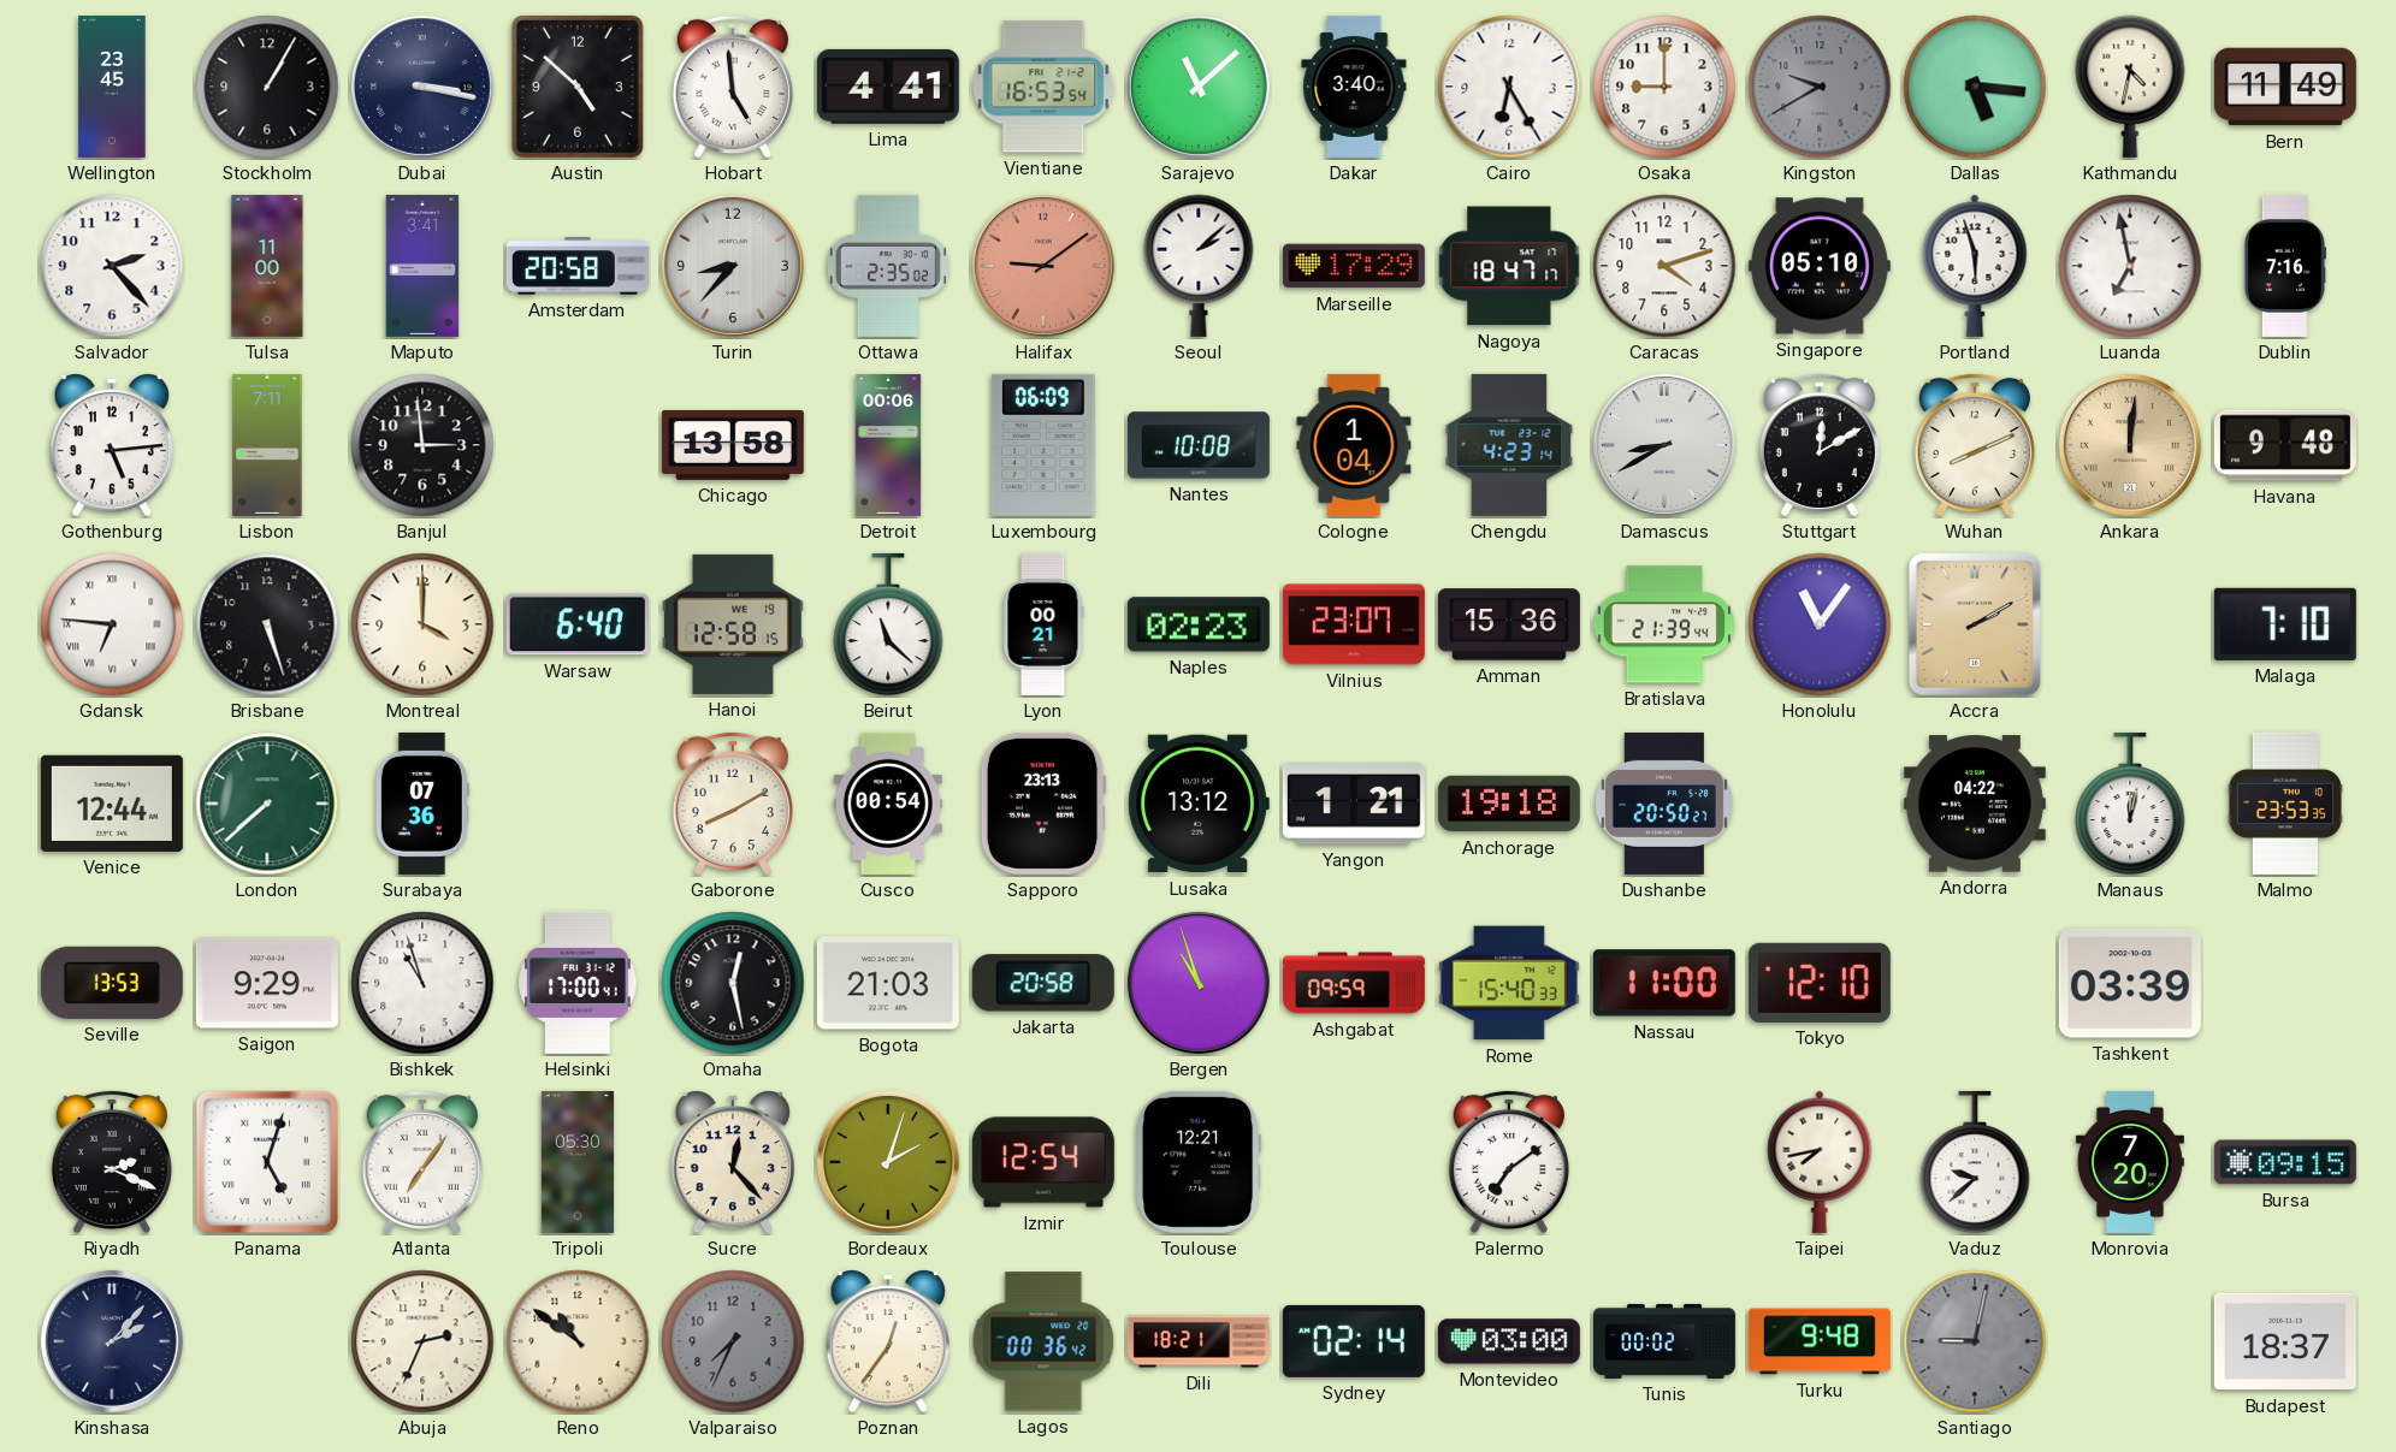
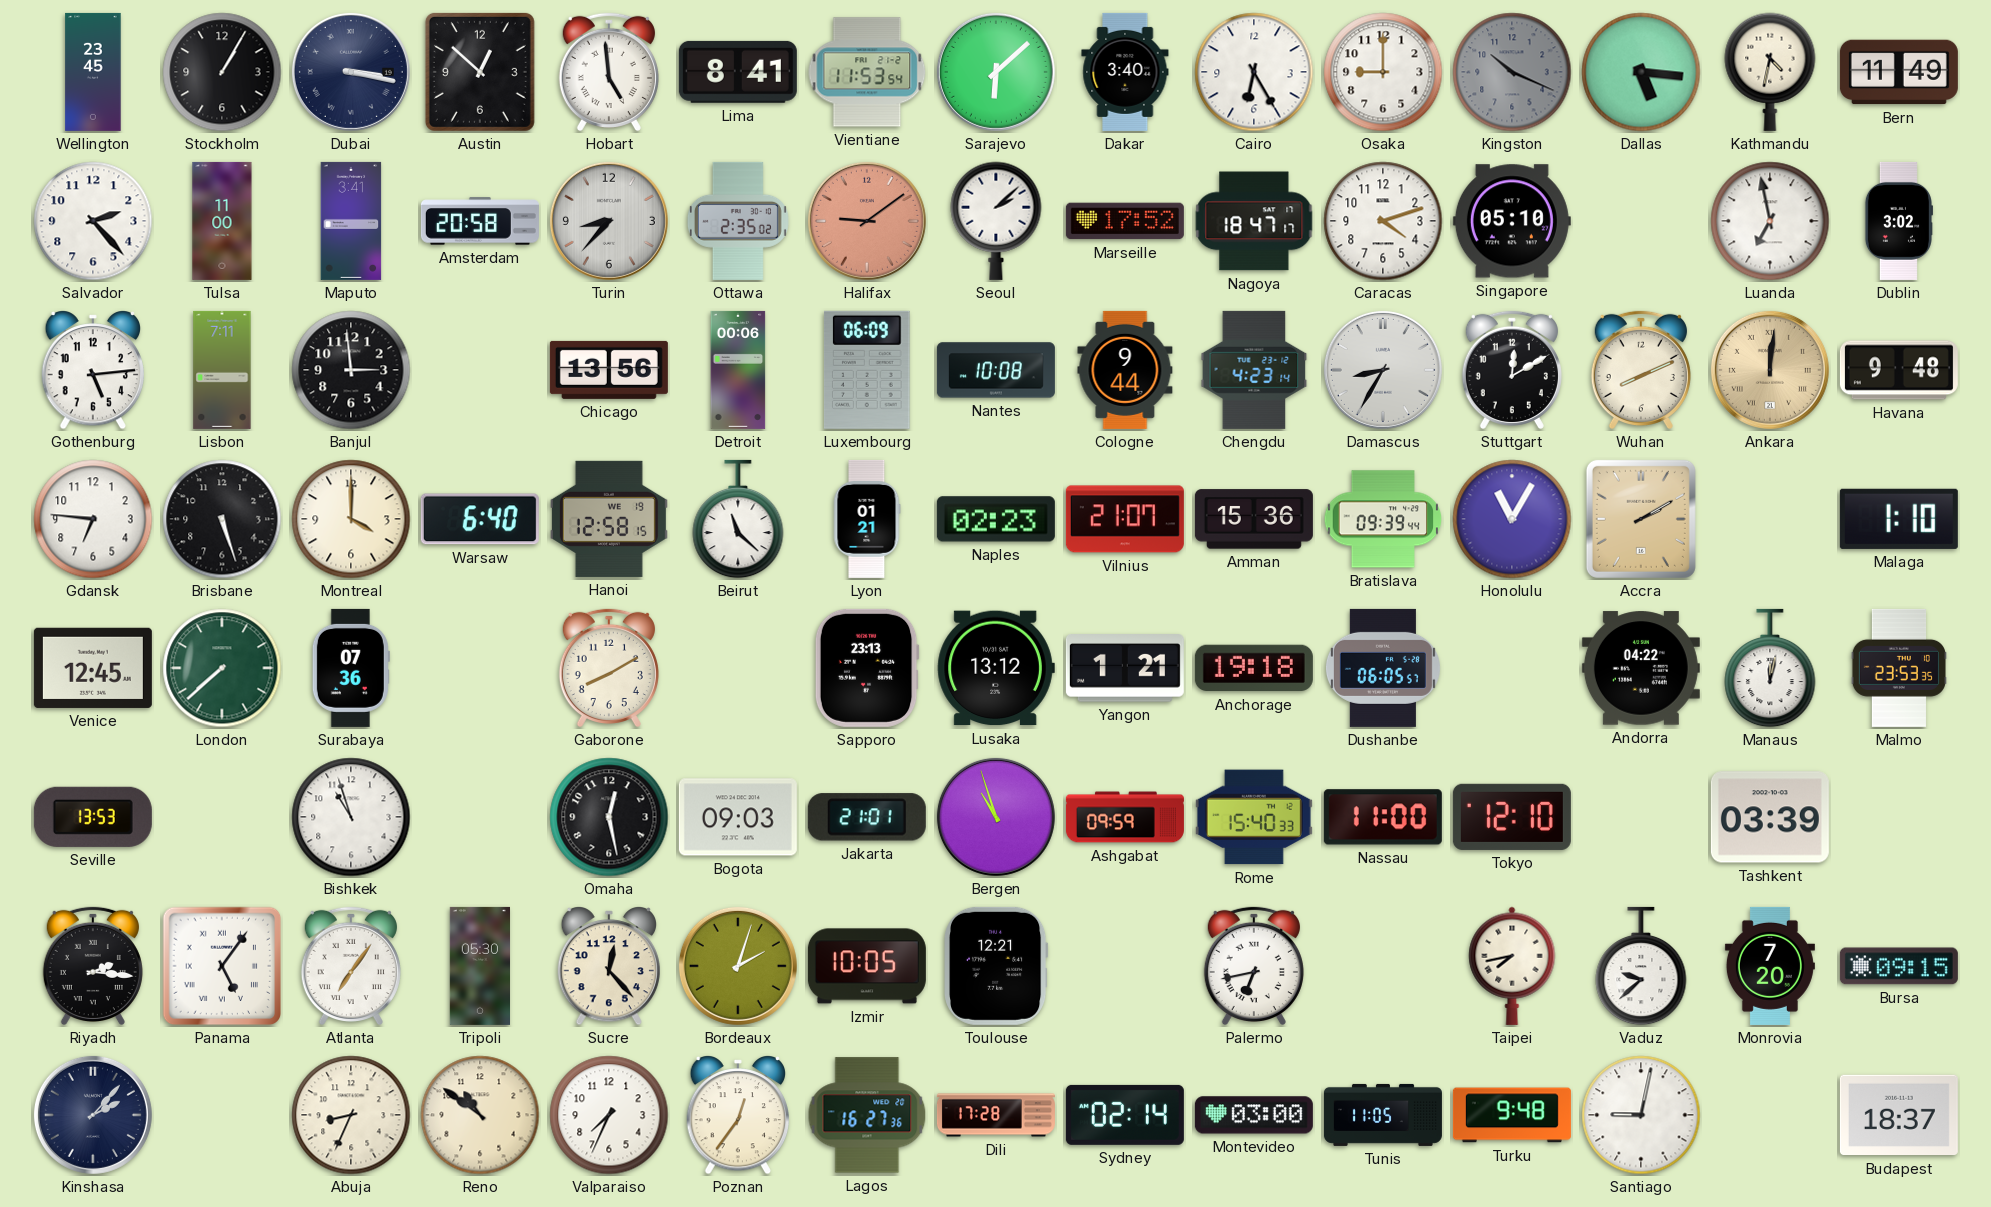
Austin: 4:52 -> 12:52 (480, 72)
Lima: 4:41 -> 8:41 (738, 72)
Vientiane: 16:53 -> 11:53 (867, 72)
Sarajevo: 11:08 -> 6:08 (996, 72)
Kingston: 9:40 -> 10:19 (1512, 72)
Marseille: 17:29 -> 17:52 (1125, 221)
Portland: 5:57 -> none (1975, 266)
Dublin: 7:16 -> 3:02 (1898, 221)
Chicago: 13:58 -> 13:56 (609, 370)
Cologne: 1:04 -> 9:44 (1125, 370)
Damascus: 8:40 -> 8:35 (1383, 370)
Gdansk numerals: Roman -> Arabic (93, 519)
Lyon: 00:21 -> 01:21 (867, 519)
Vilnius: 23:07 -> 21:07 (1125, 519)
Bratislava: 21:39 -> 09:39 (1383, 519)
Honolulu: 11:06 -> 11:05 (1512, 519)
Malaga: 7:10 -> 1:10 (1899, 519)
Venice: 12:44 -> 12:45 (93, 668)
Cusco: 00:54 -> none (887, 804)
Dushanbe: 20:50 -> 06:05 (1383, 668)
Saigon: 9:29 -> none (267, 983)
Helsinki: 17:00 -> none (578, 983)
Bogota: 21:03 -> 09:03 (738, 817)
Jakarta: 20:58 -> 21:01 (867, 817)
Riyadh: 2:19 -> 2:16 (93, 966)
Panama: 5:03 -> 5:06 (222, 966)
Izmir: 12:54 -> 10:05 (867, 966)
Palermo: 7:09 -> 6:43 (1254, 966)
Abuja: 2:34 -> 8:34 (351, 1115)
Valparaiso dial: grey -> white (609, 1115)
Lagos: 00:36 -> 16:27 (867, 1115)
Dili: 18:21 -> 17:28 (996, 1115)
Tunis: 00:02 -> 11:05 (1383, 1115)
Santiago dial: grey -> white (1641, 1115)
